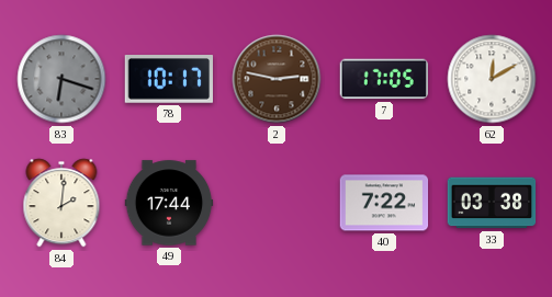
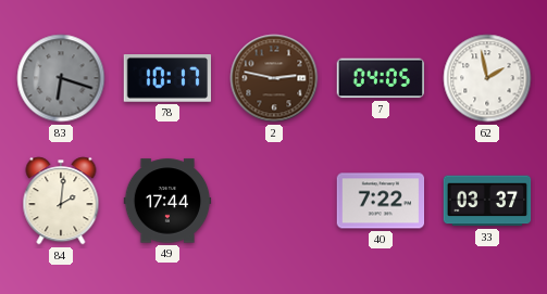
7: 17:05 -> 04:05 (380, 78)
62: 12:10 -> 1:58 (487, 78)
33: 03:38 -> 03:37 (487, 201)
